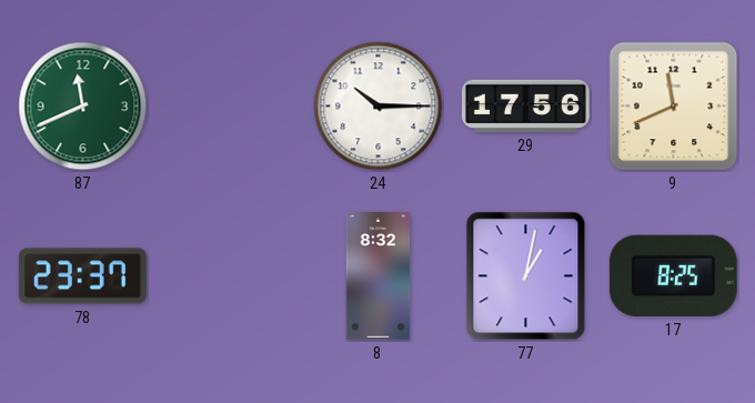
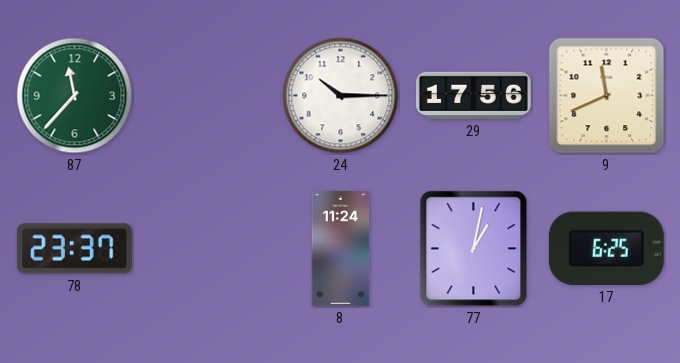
87: 11:41 -> 11:37 (75, 96)
8: 8:32 -> 11:24 (341, 249)
17: 8:25 -> 6:25 (606, 248)
